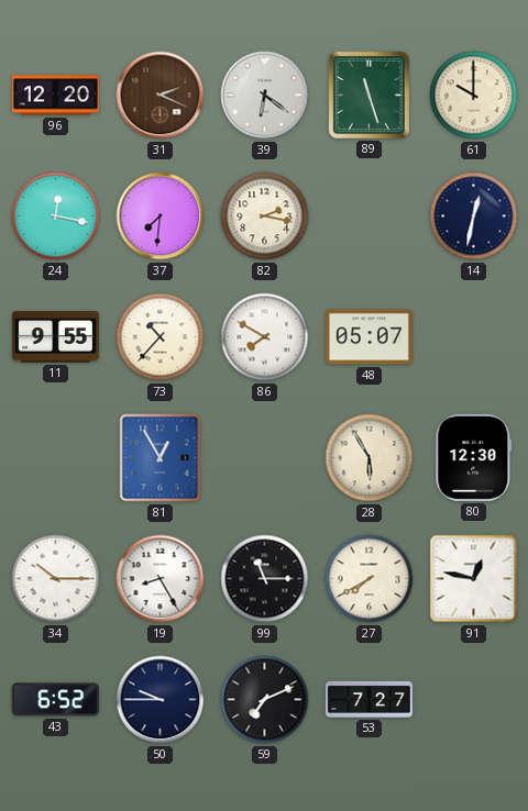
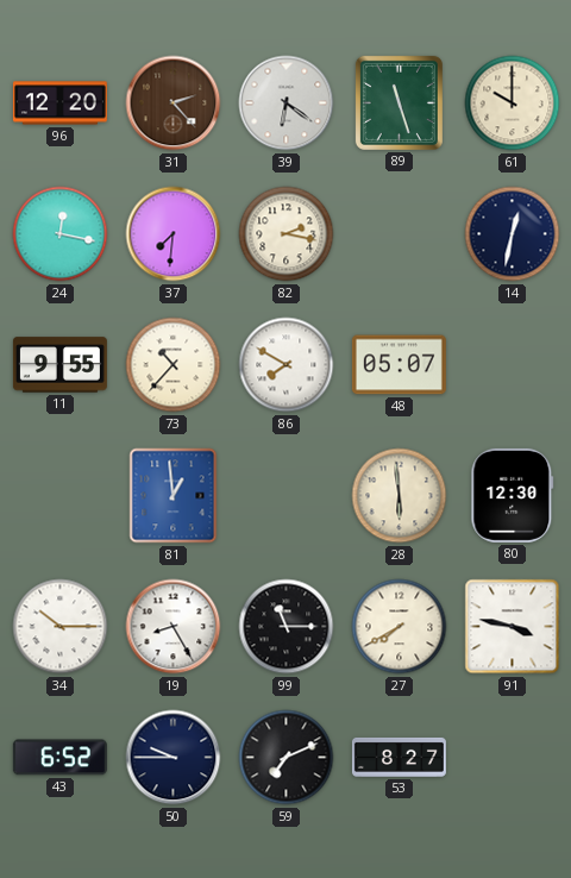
31: 2:19 -> 2:23 (174, 104)
81: 12:55 -> 12:59 (174, 496)
28: 5:55 -> 5:59 (400, 496)
91: 12:47 -> 3:47 (513, 627)
53: 7:27 -> 8:27 (399, 757)
